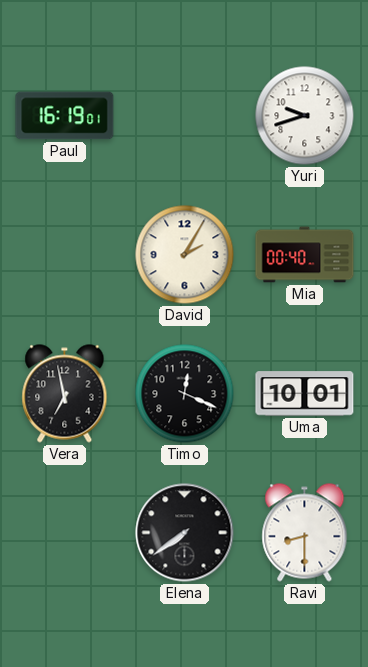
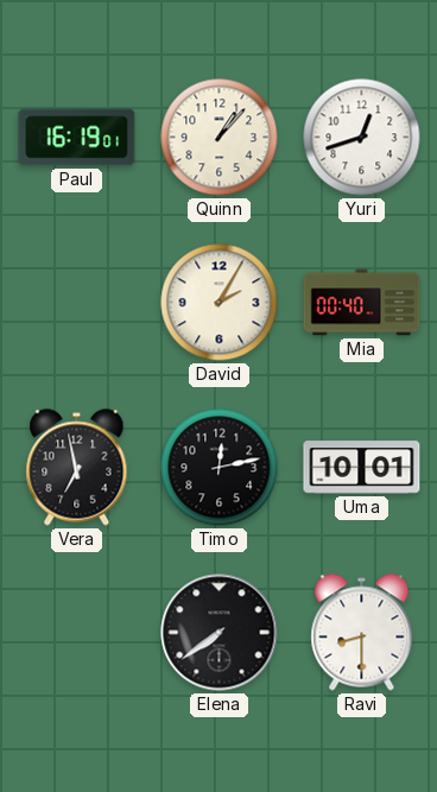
Quinn: none -> 1:07 (220, 138)
Yuri: 9:42 -> 12:42 (362, 138)
Timo: 12:19 -> 12:13 (220, 468)
